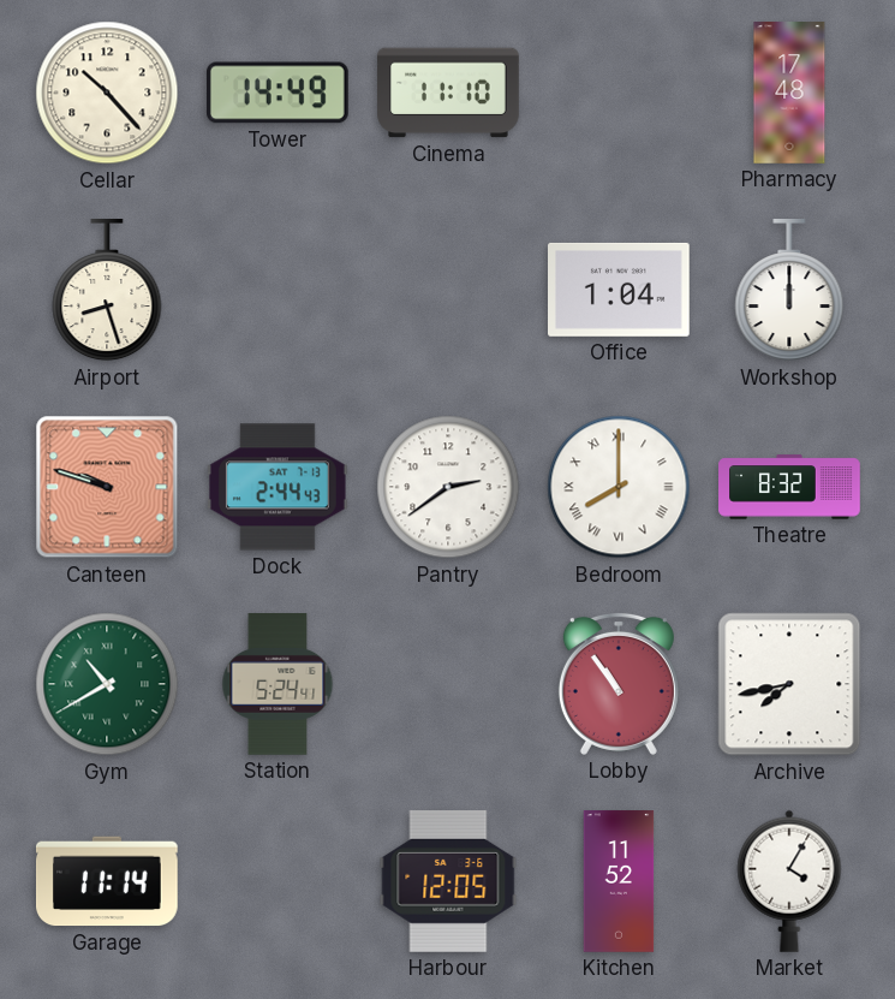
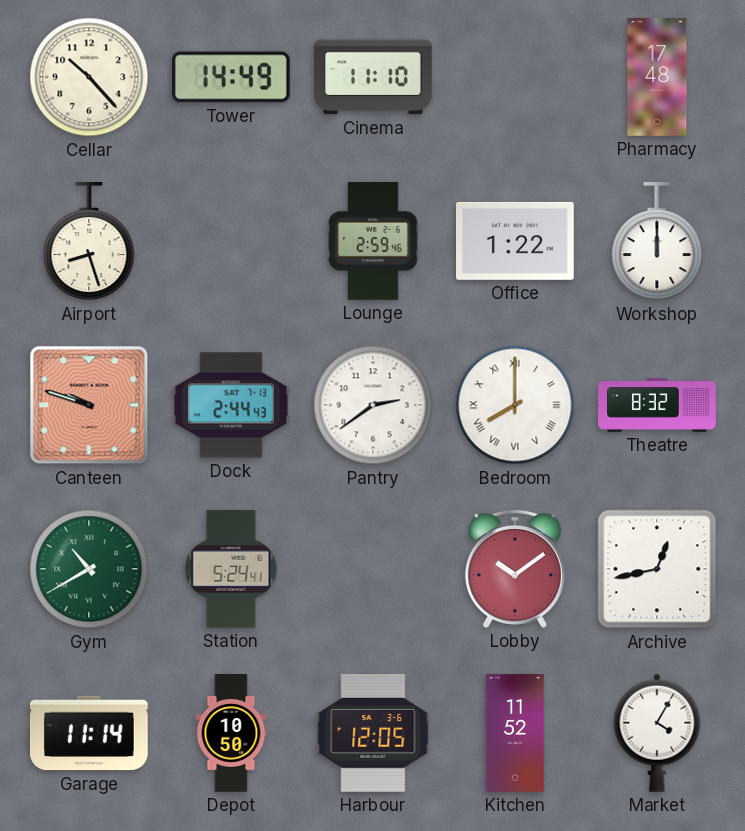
Lounge: none -> 2:59 (373, 241)
Office: 1:04 -> 1:22 (516, 241)
Lobby: 10:54 -> 10:09 (515, 569)
Archive: 7:43 -> 12:43 (657, 569)
Depot: none -> 10:50 (231, 733)
